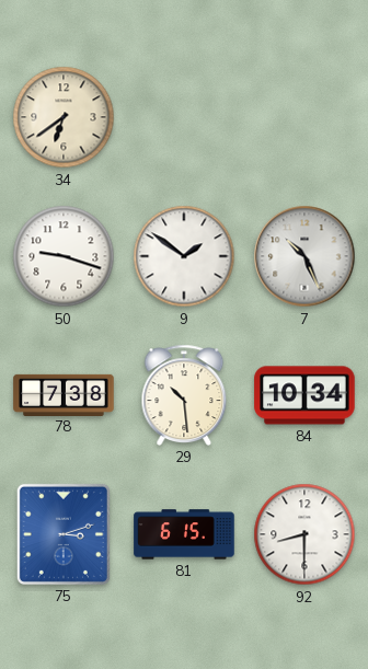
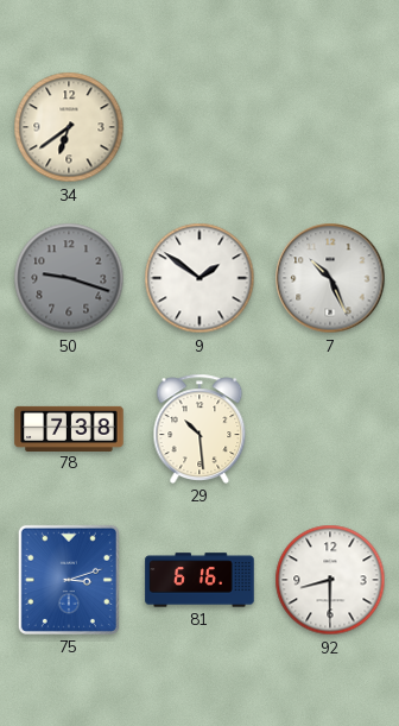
50 dial: white -> grey (69, 278)
84: 10:34 -> none (304, 395)
81: 6:15 -> 6:16 (199, 580)
